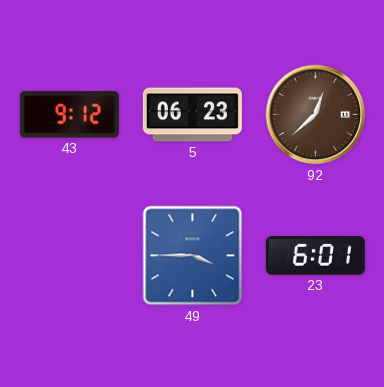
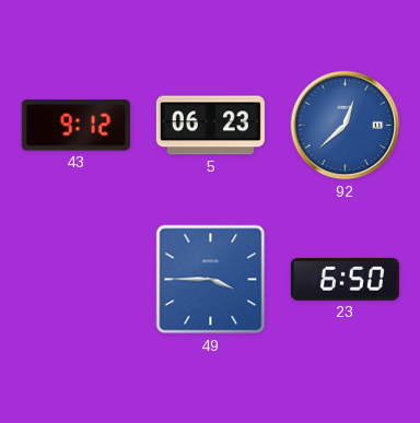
92 dial: brown -> blue (346, 126)
23: 6:01 -> 6:50 (345, 280)
